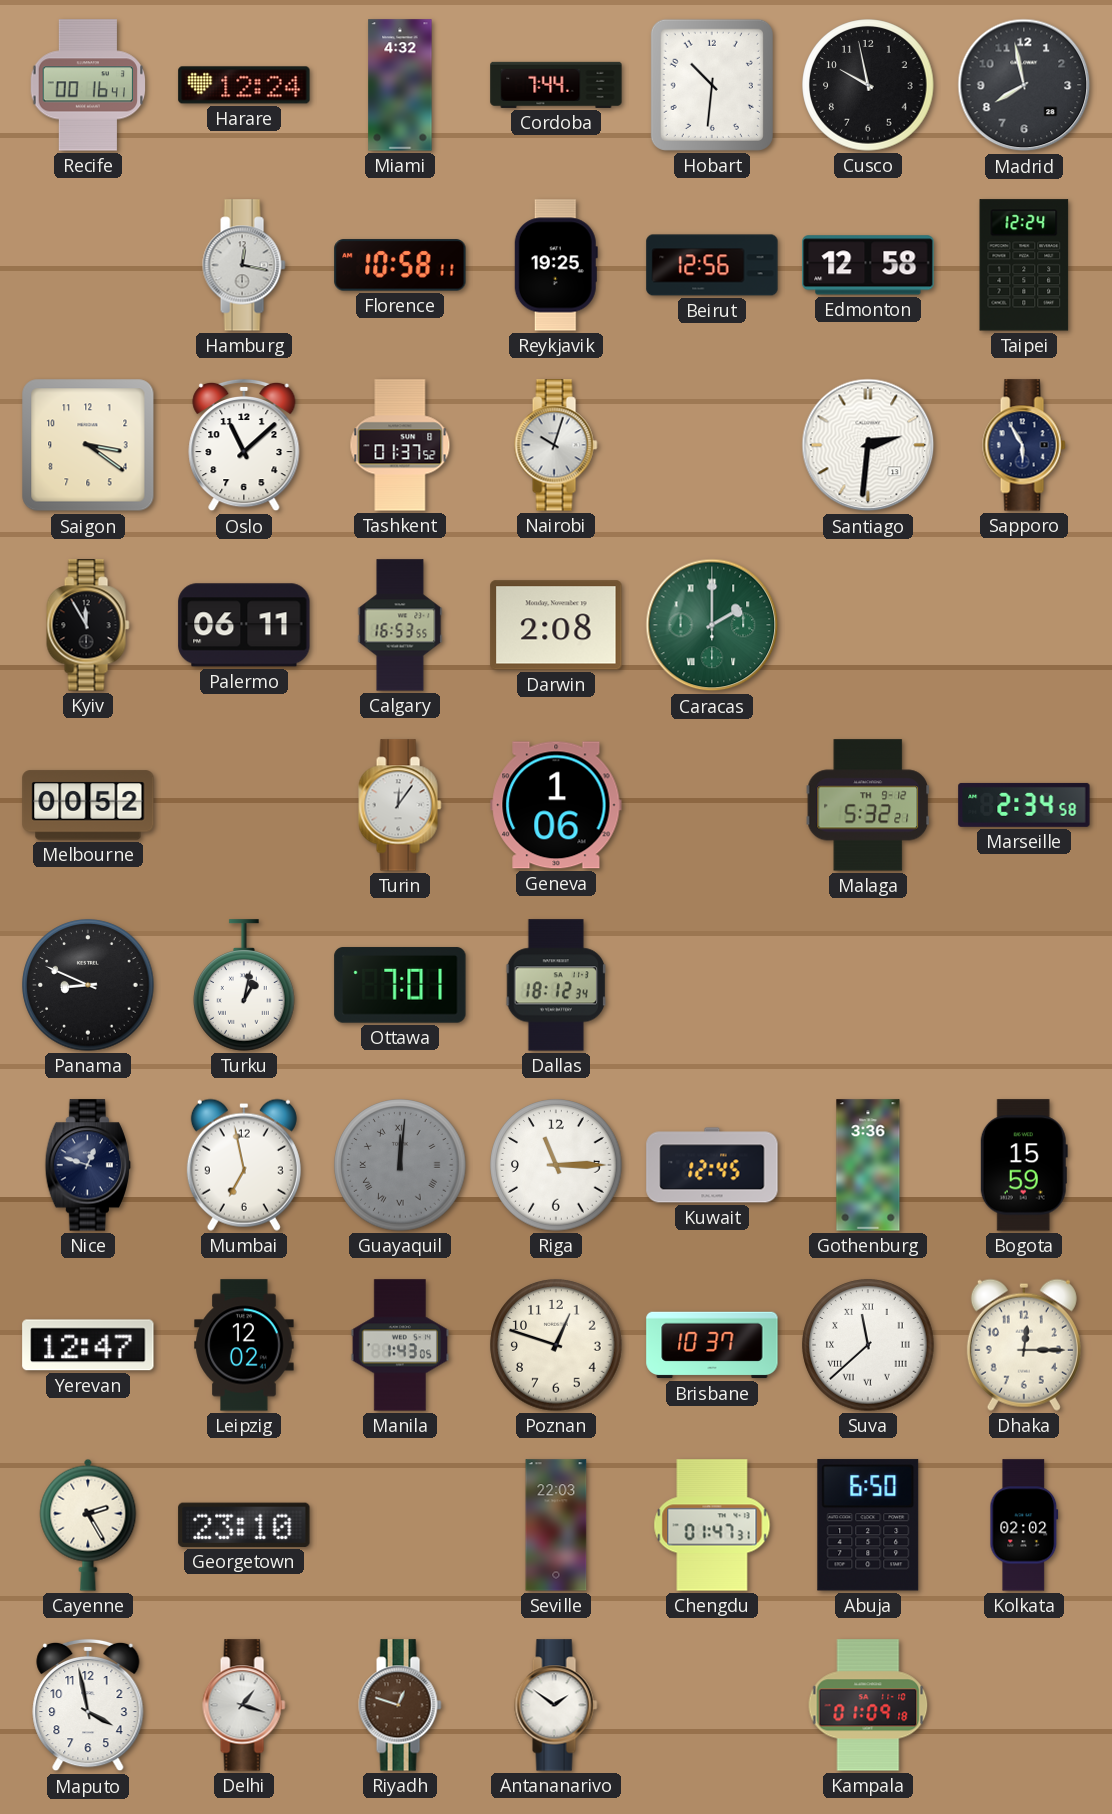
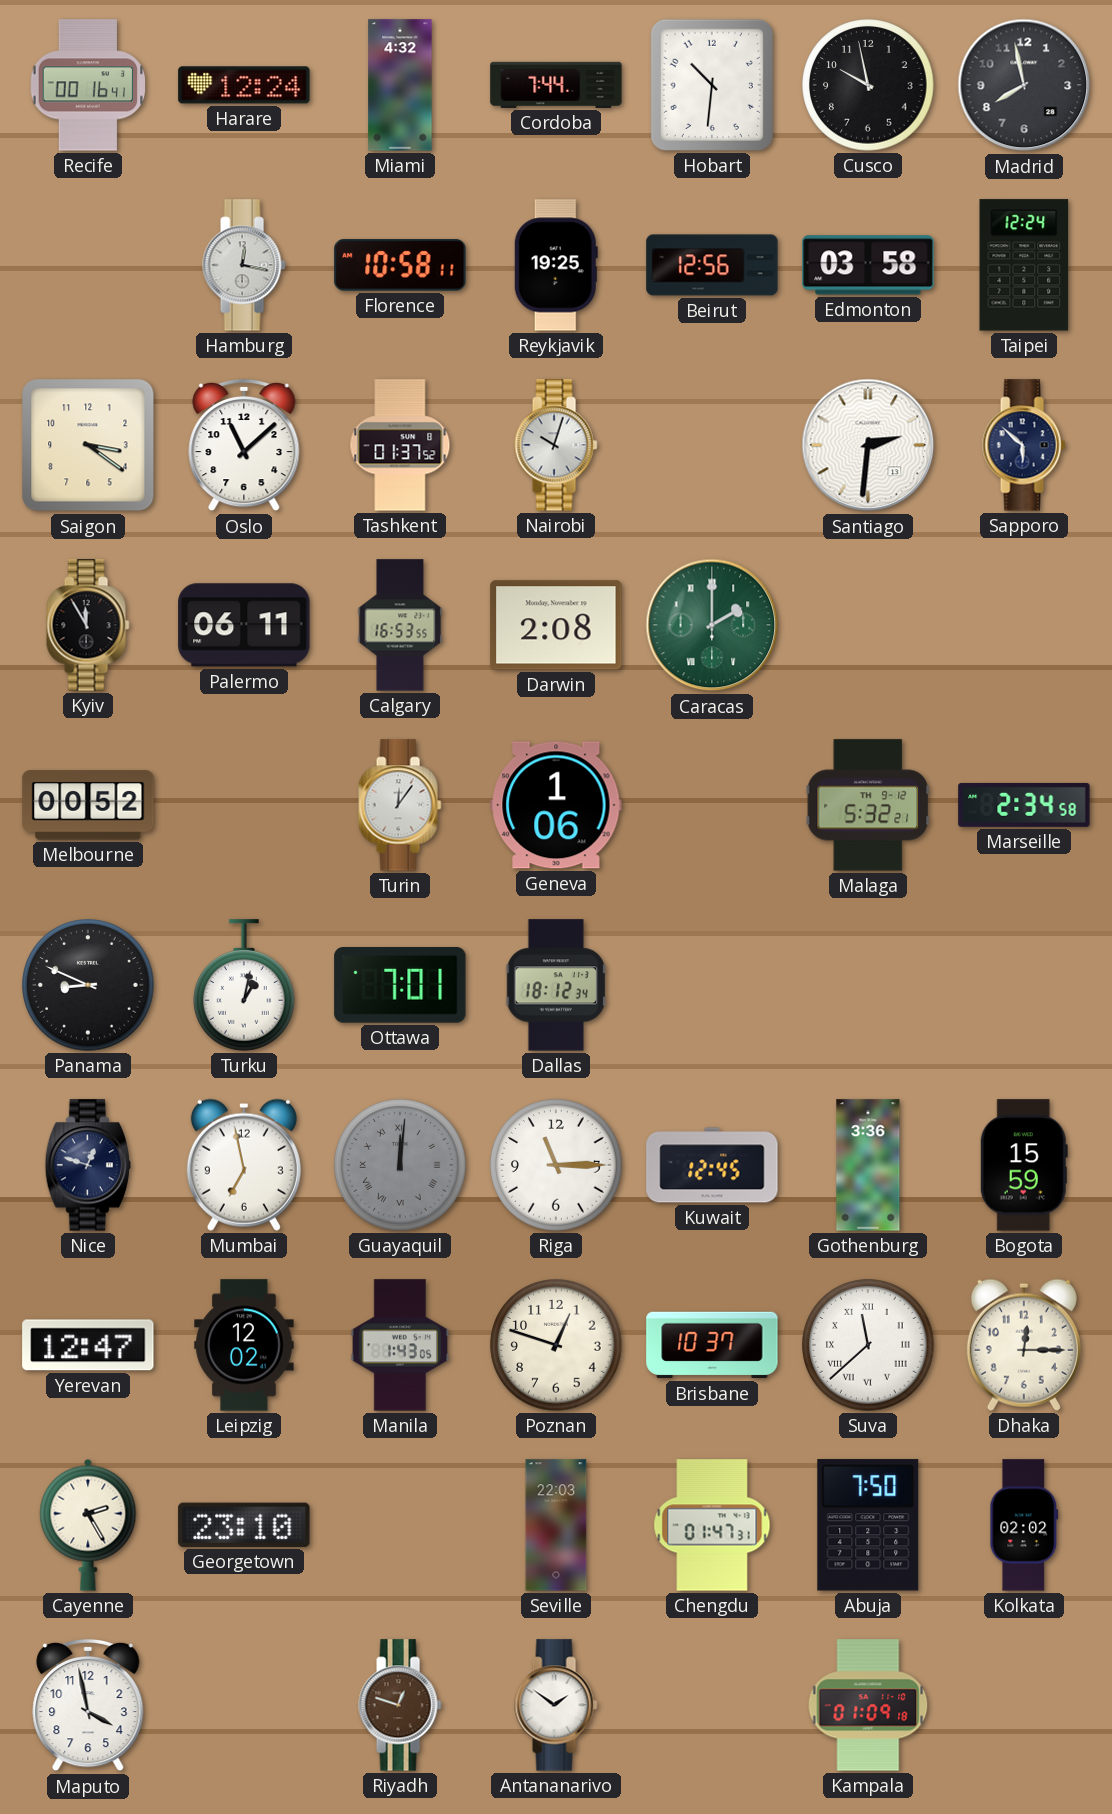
Edmonton: 12:58 -> 03:58 (868, 265)
Sapporo: 5:55 -> 5:52 (1024, 445)
Abuja: 6:50 -> 7:50 (868, 1525)
Delhi: 1:18 -> none (244, 1705)
